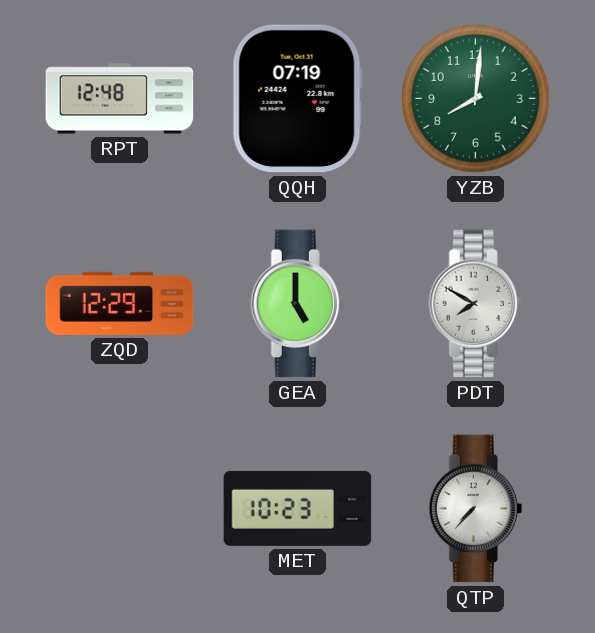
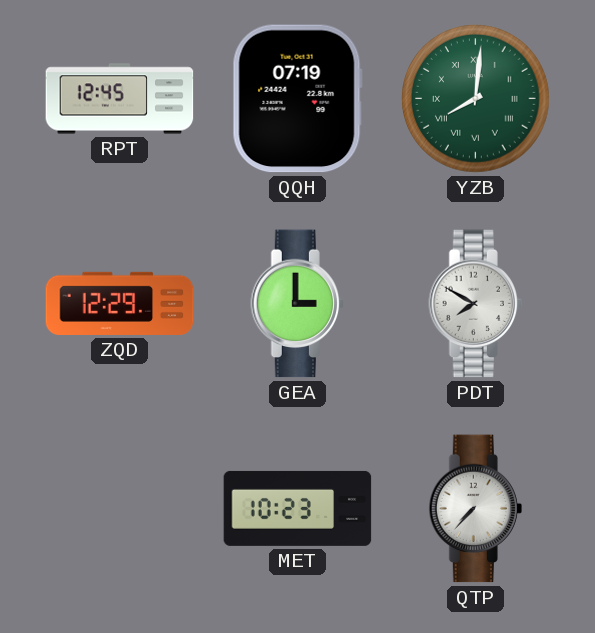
RPT: 12:48 -> 12:45 (120, 99)
YZB numerals: Arabic -> Roman (476, 99)
GEA: 5:00 -> 3:00 (297, 304)
